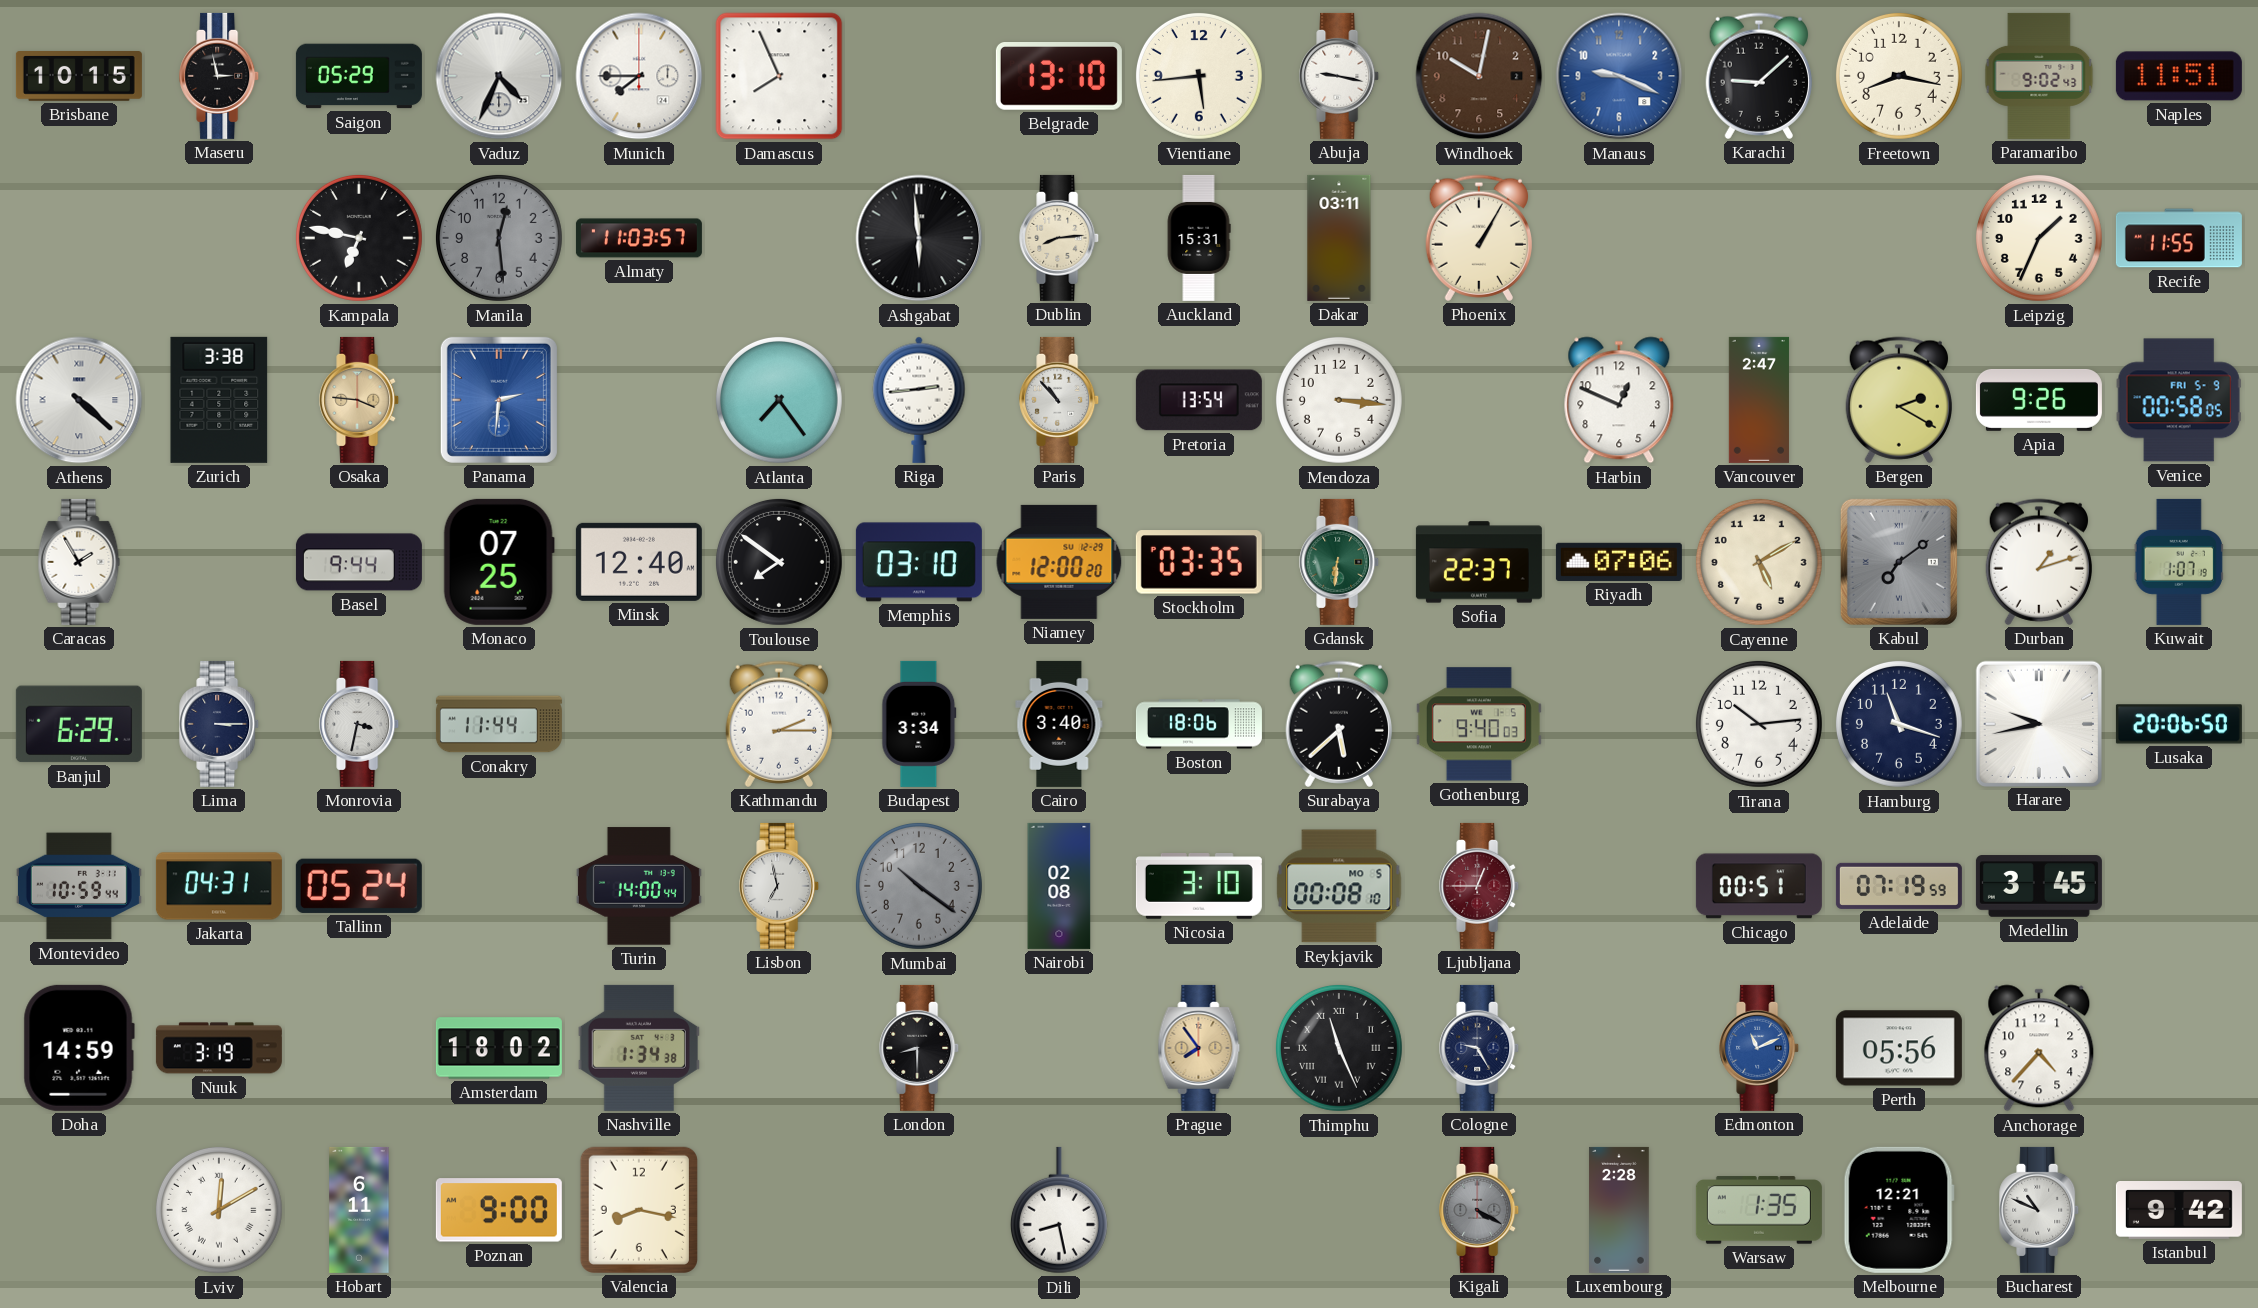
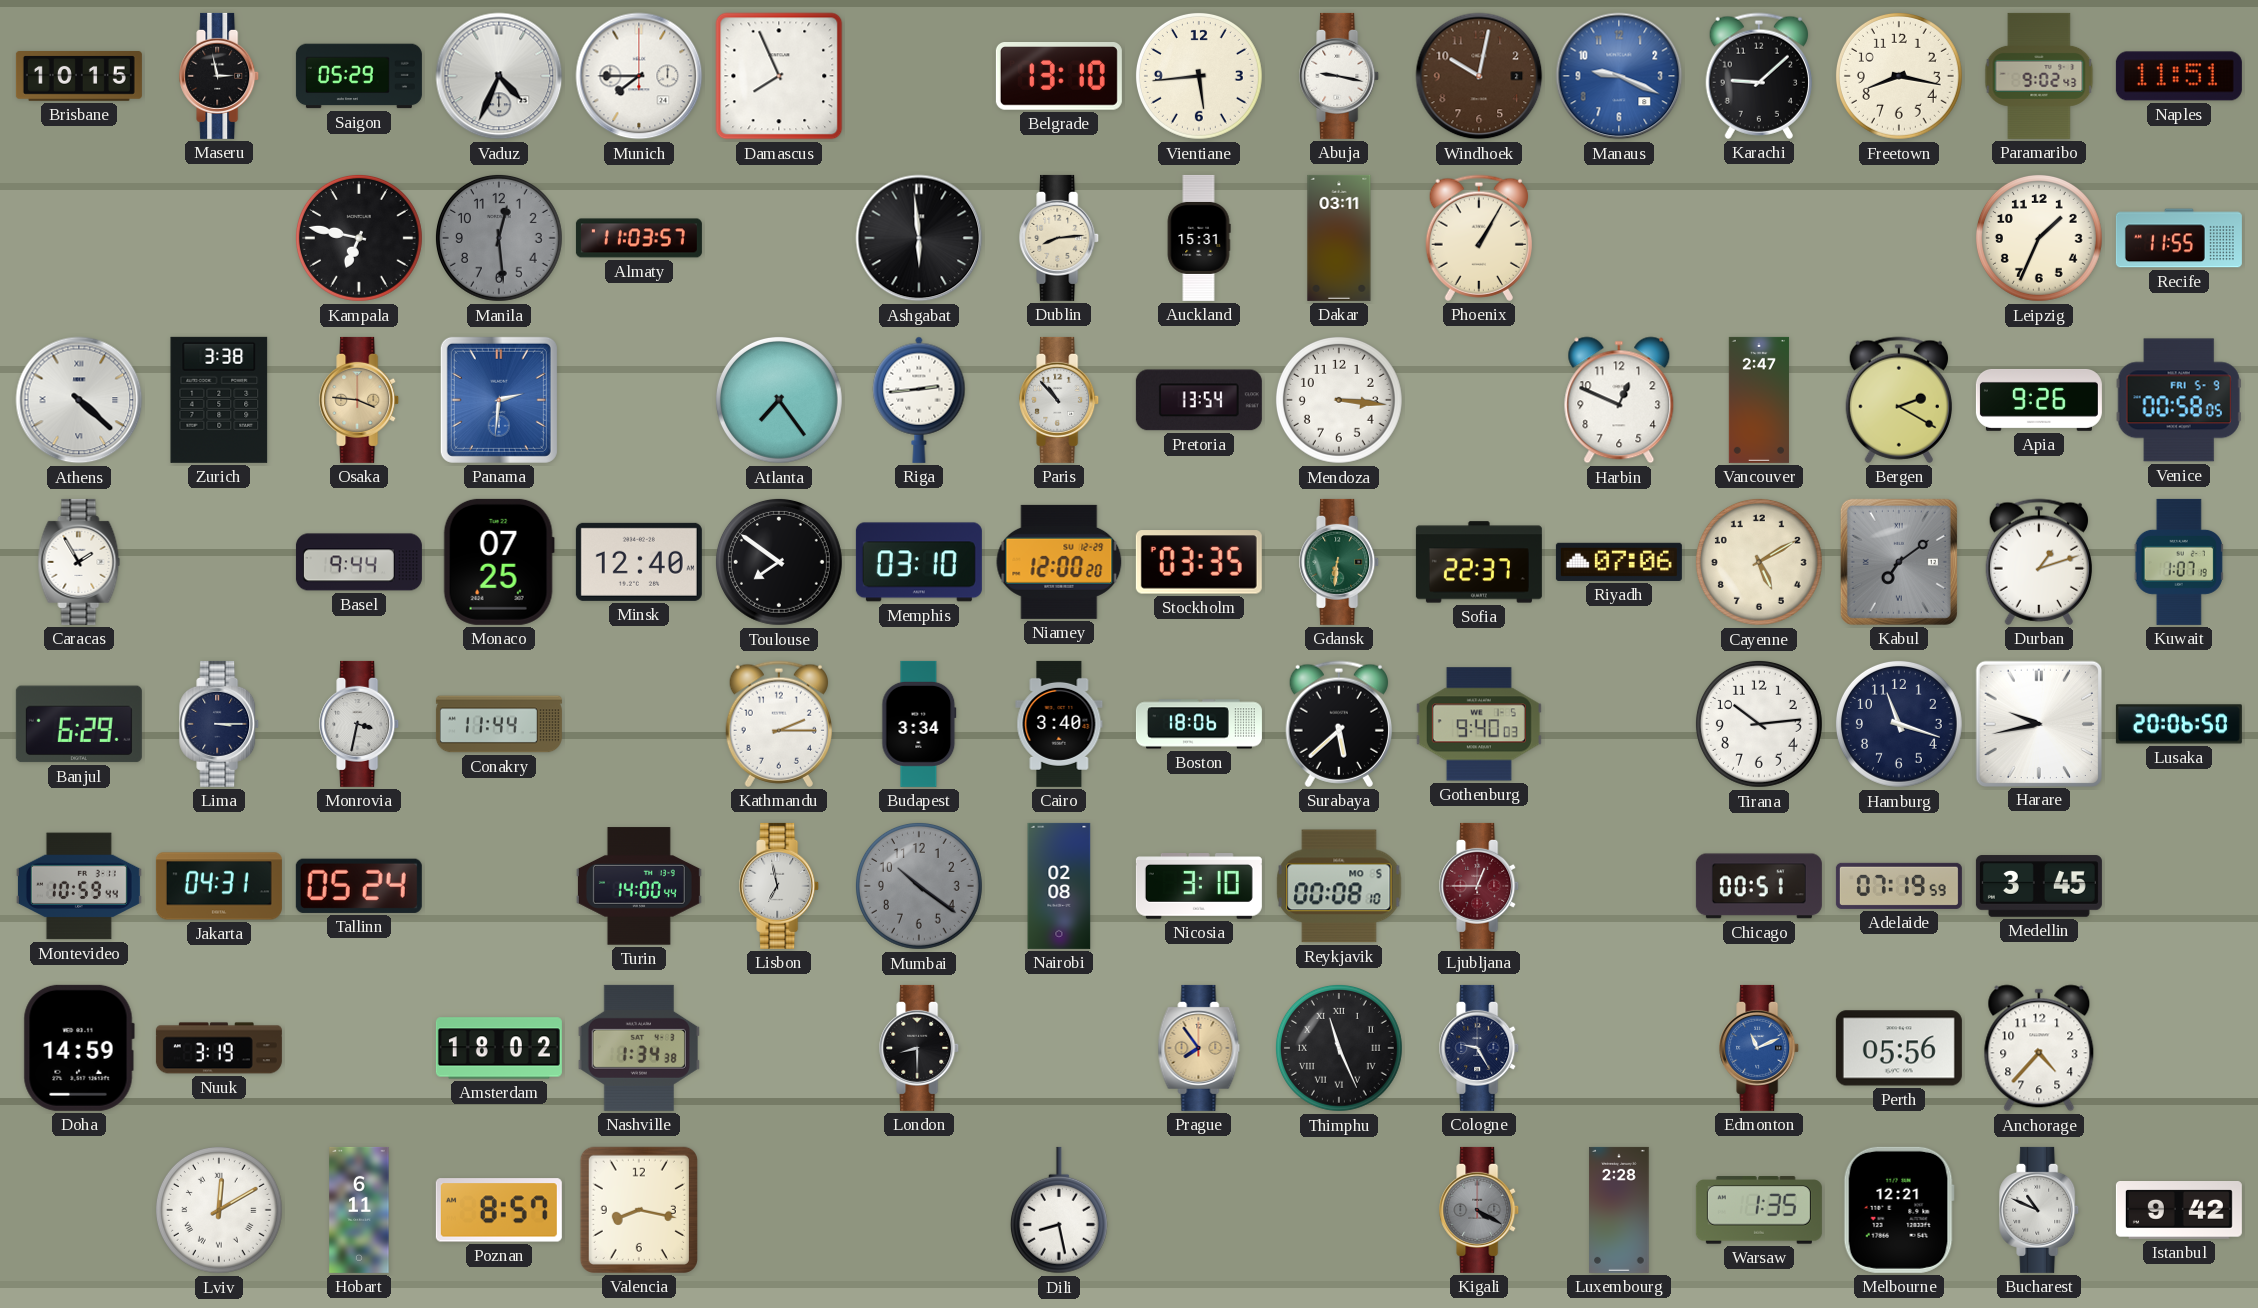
Poznan: 9:00 -> 8:57 (499, 1210)
